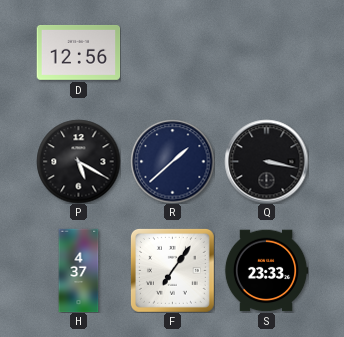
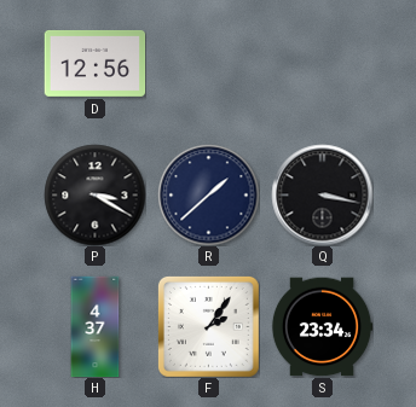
P: 5:20 -> 3:20 (94, 194)
F: 7:06 -> 2:06 (208, 326)
S: 23:33 -> 23:34 (322, 327)
